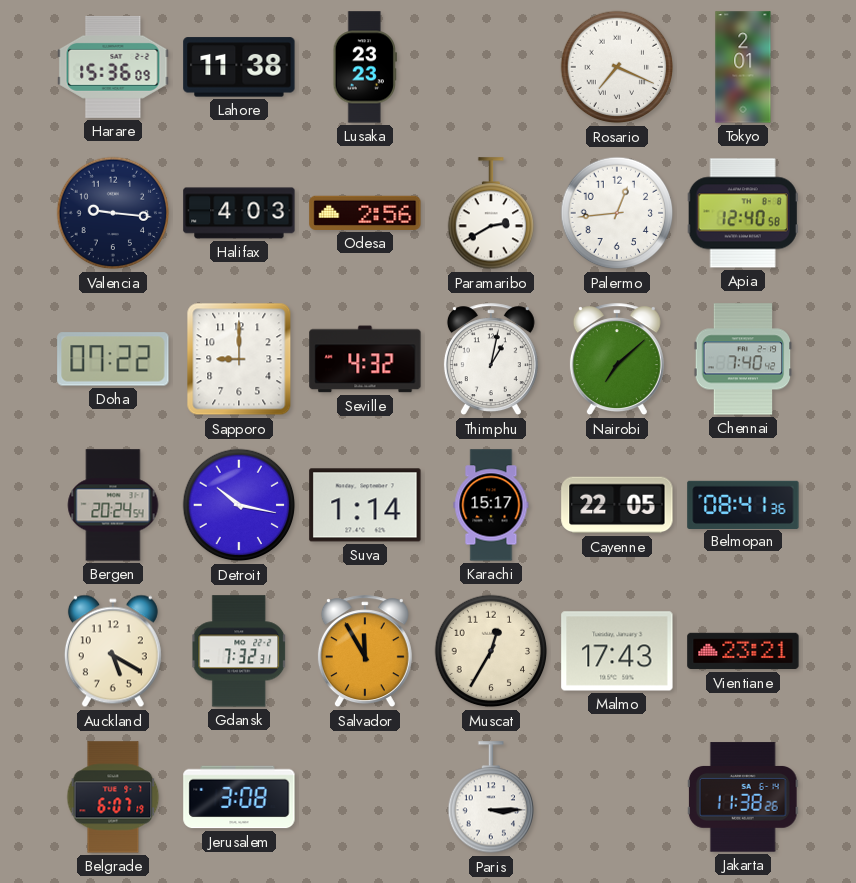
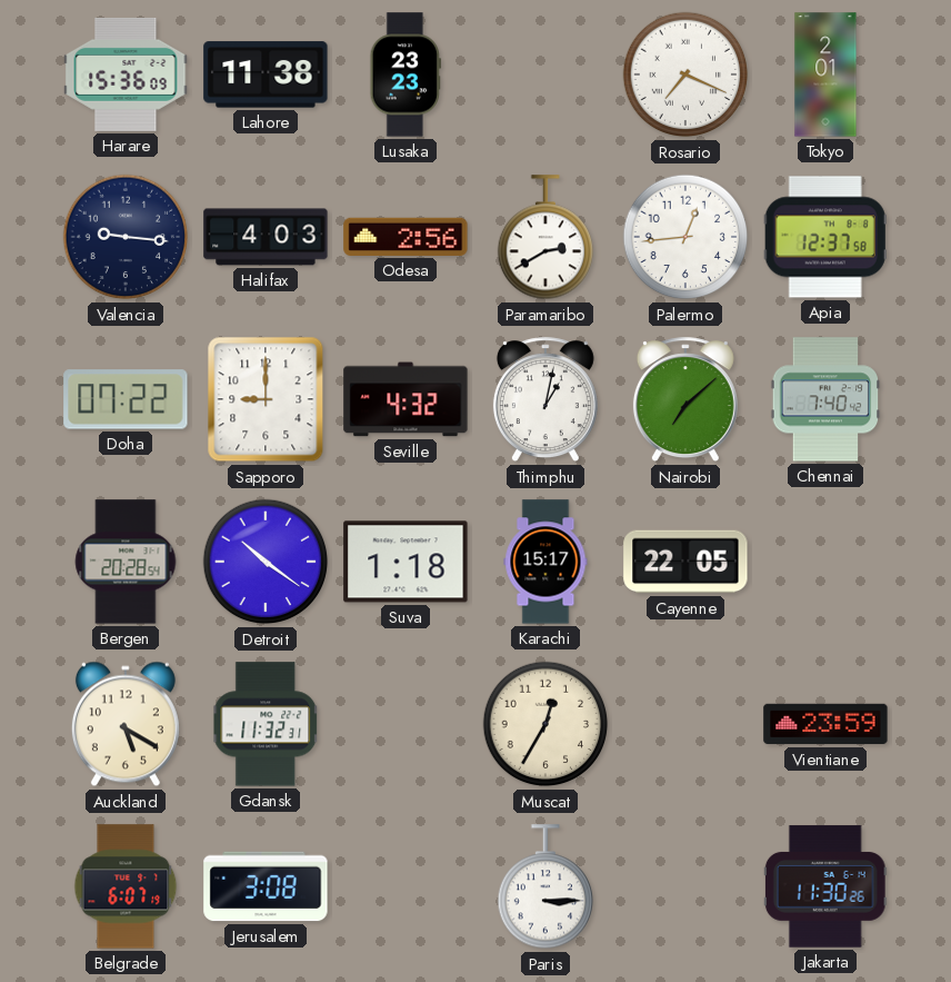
Apia: 12:40 -> 12:37 (825, 237)
Bergen: 20:24 -> 20:28 (126, 562)
Detroit: 10:17 -> 10:21 (266, 562)
Suva: 1:14 -> 1:18 (406, 562)
Belmopan: 08:41 -> none (743, 504)
Gdansk: 7:32 -> 11:32 (266, 724)
Salvador: 11:55 -> none (365, 652)
Malmo: 17:43 -> none (617, 651)
Vientiane: 23:21 -> 23:59 (825, 724)
Jakarta: 11:38 -> 11:30 (825, 886)
